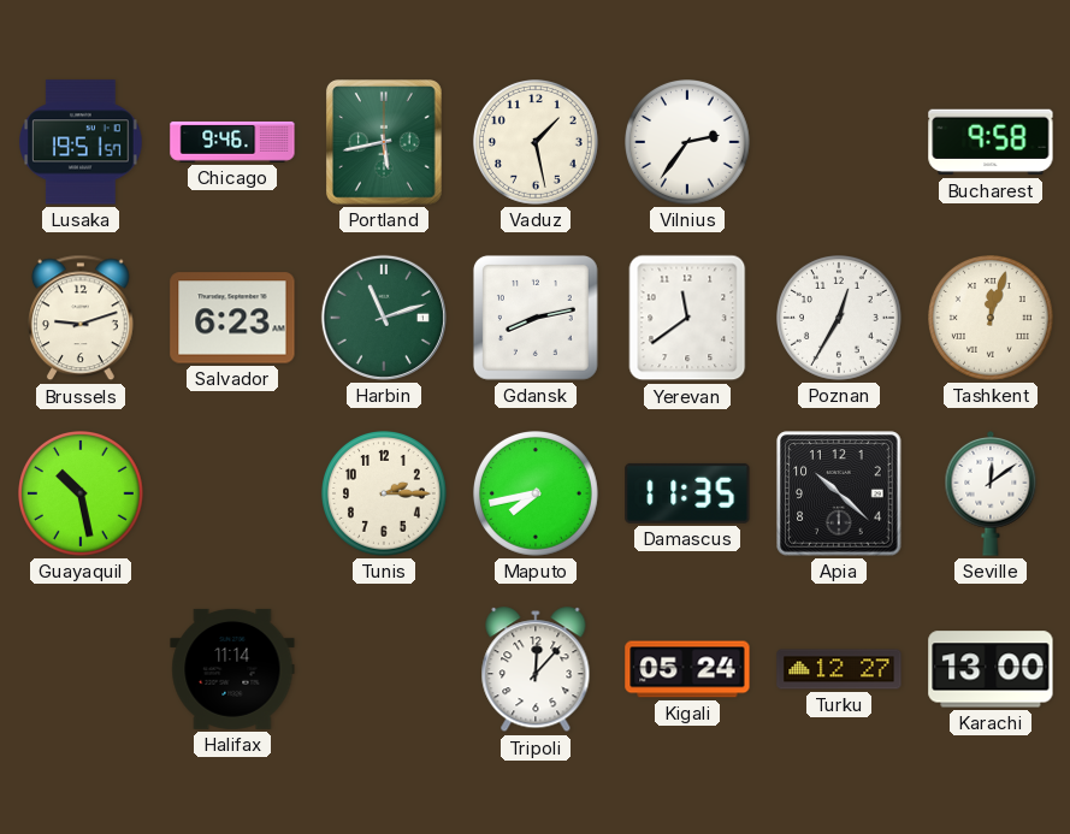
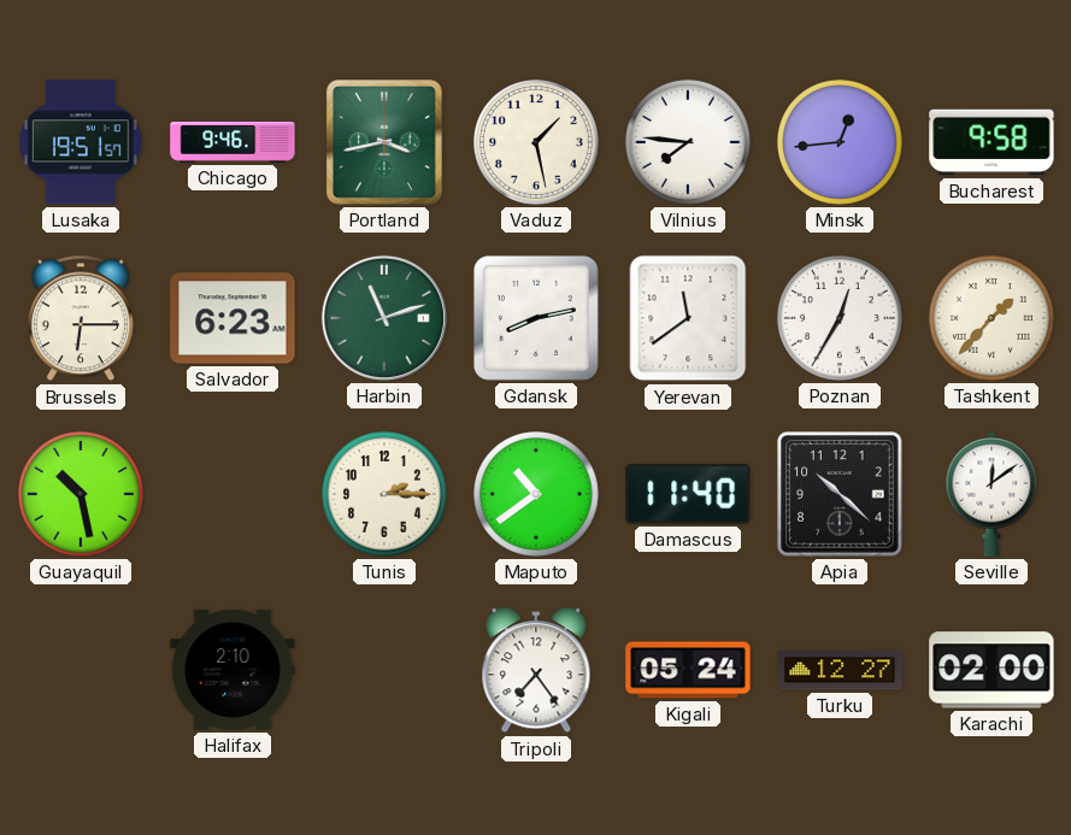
Portland: 5:43 -> 3:43 (384, 143)
Vilnius: 2:36 -> 7:46 (689, 143)
Minsk: none -> 12:44 (841, 143)
Brussels: 9:12 -> 6:15 (82, 318)
Tashkent: 12:03 -> 1:37 (993, 319)
Maputo: 7:43 -> 10:39 (537, 495)
Damascus: 11:35 -> 11:40 (688, 494)
Halifax: 11:14 -> 2:10 (233, 670)
Tripoli: 12:07 -> 7:24 (536, 671)
Karachi: 13:00 -> 02:00 (991, 670)
